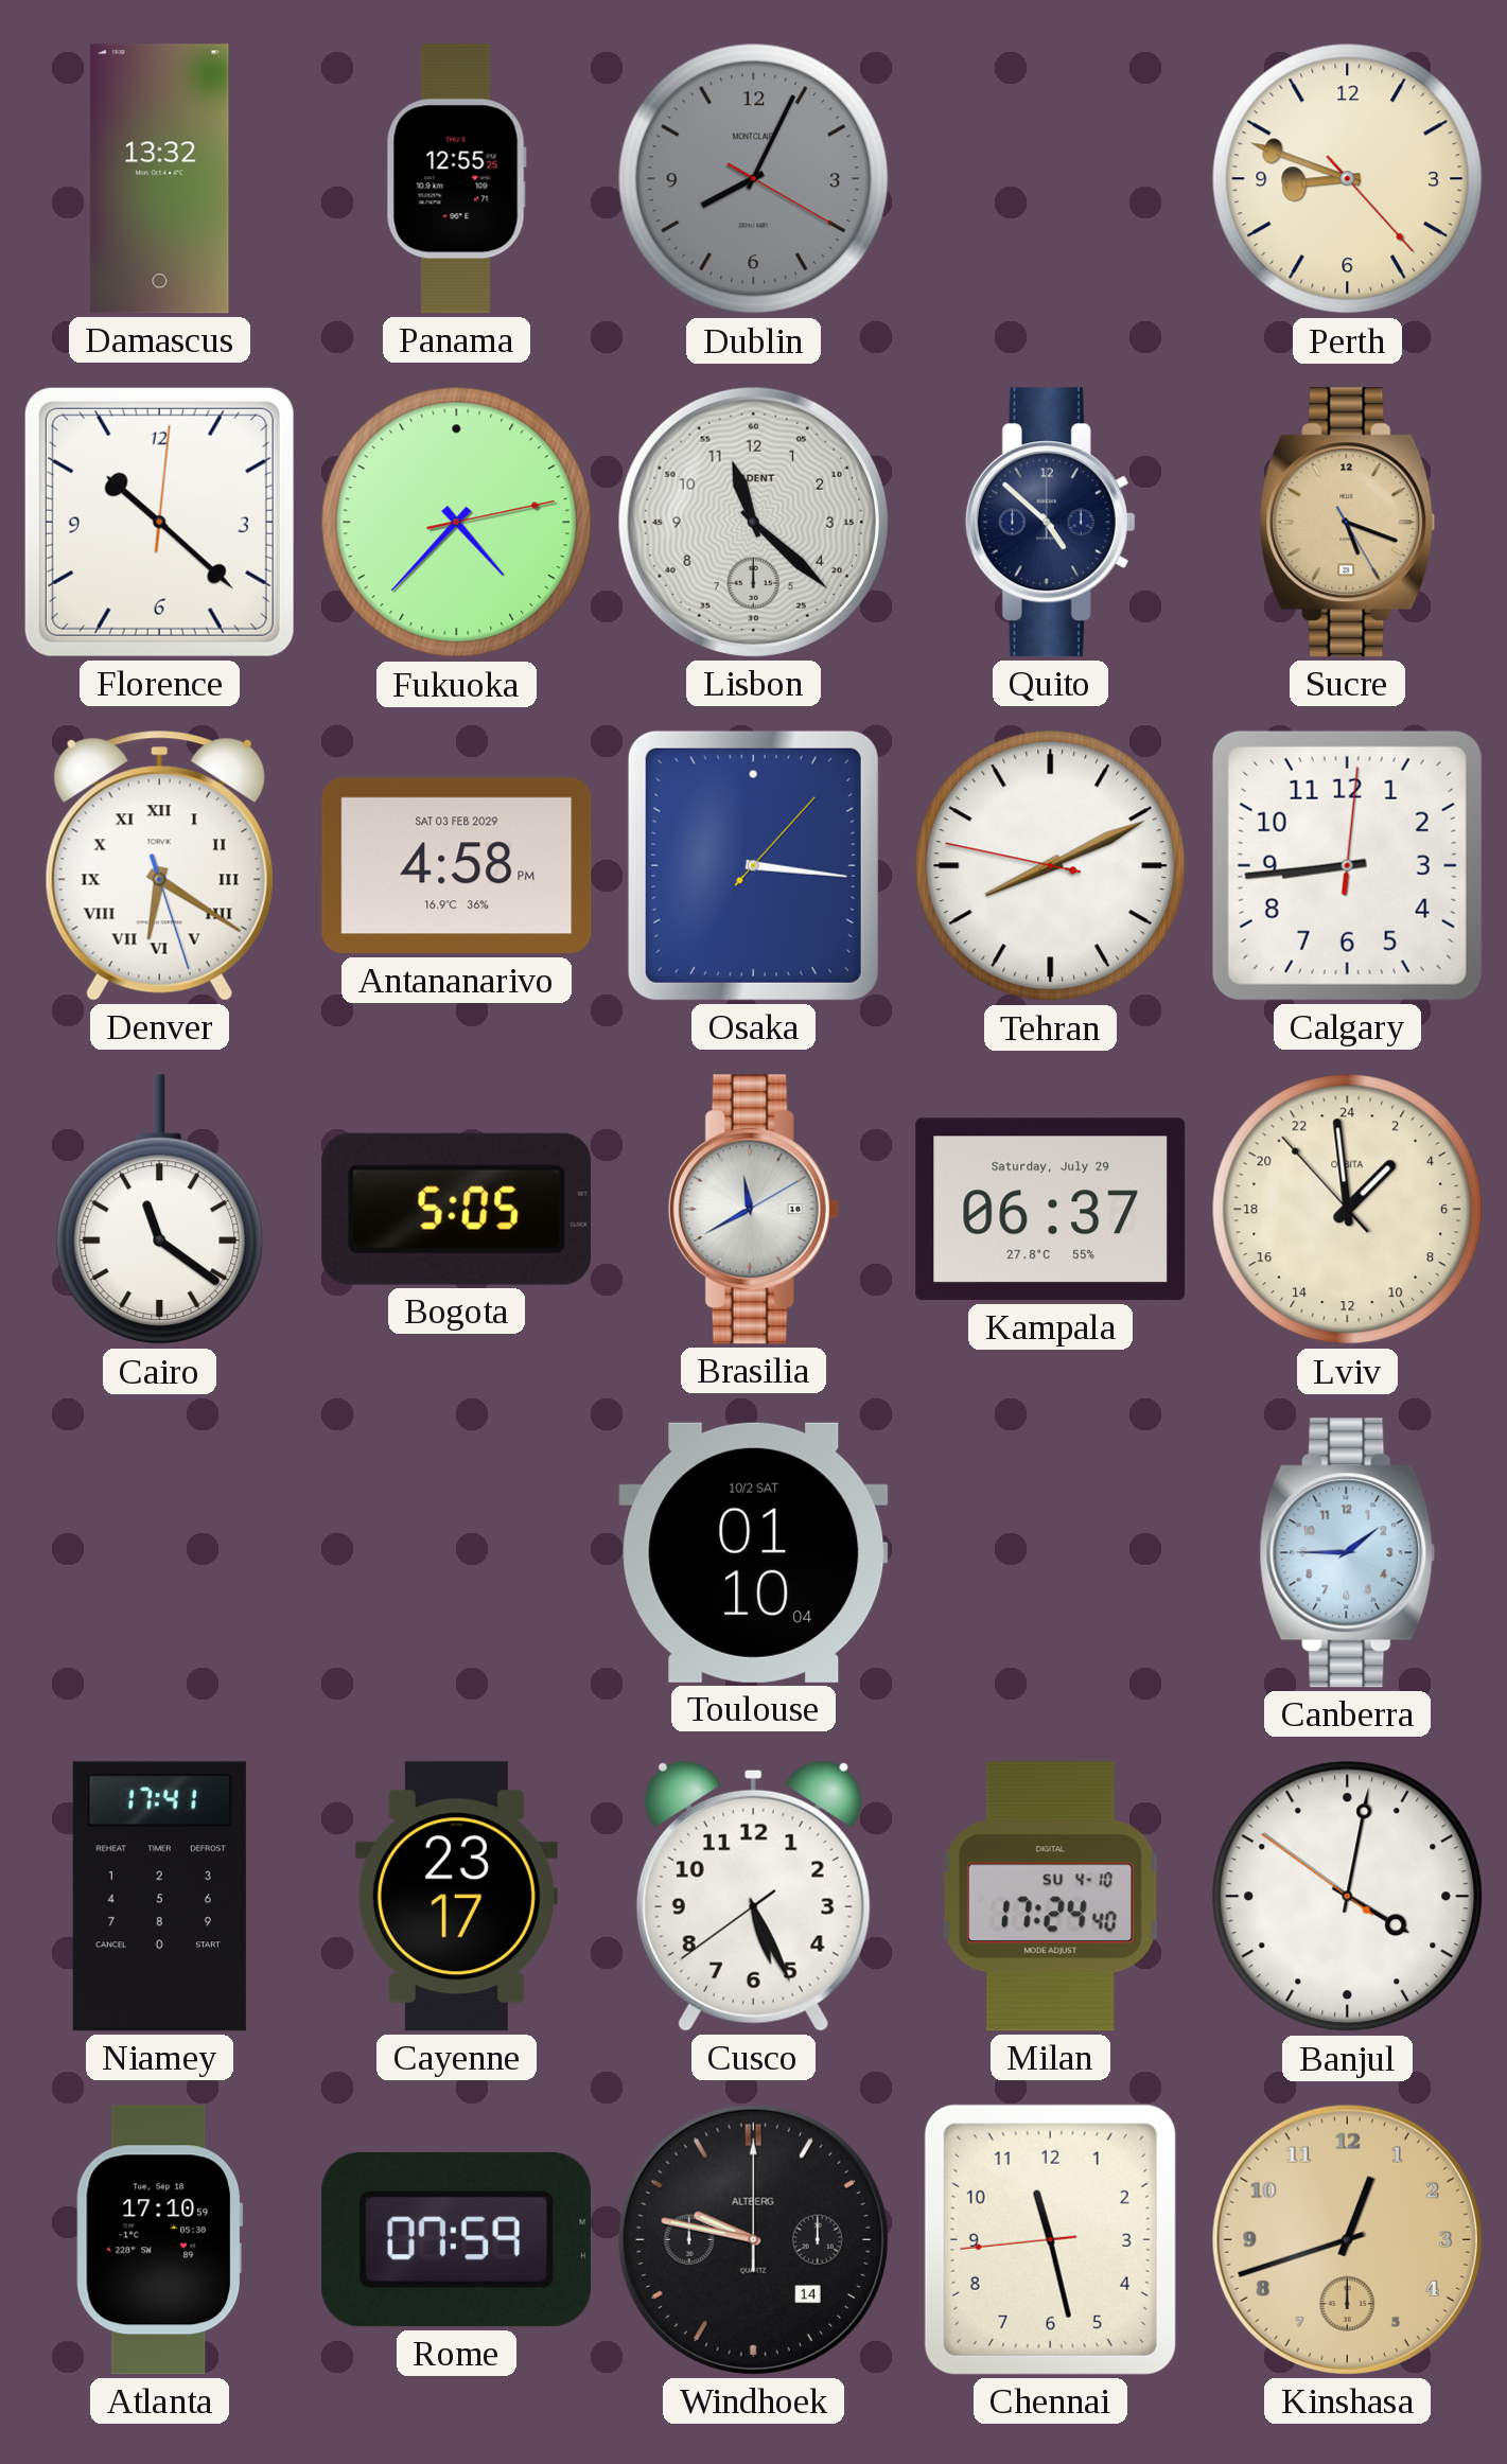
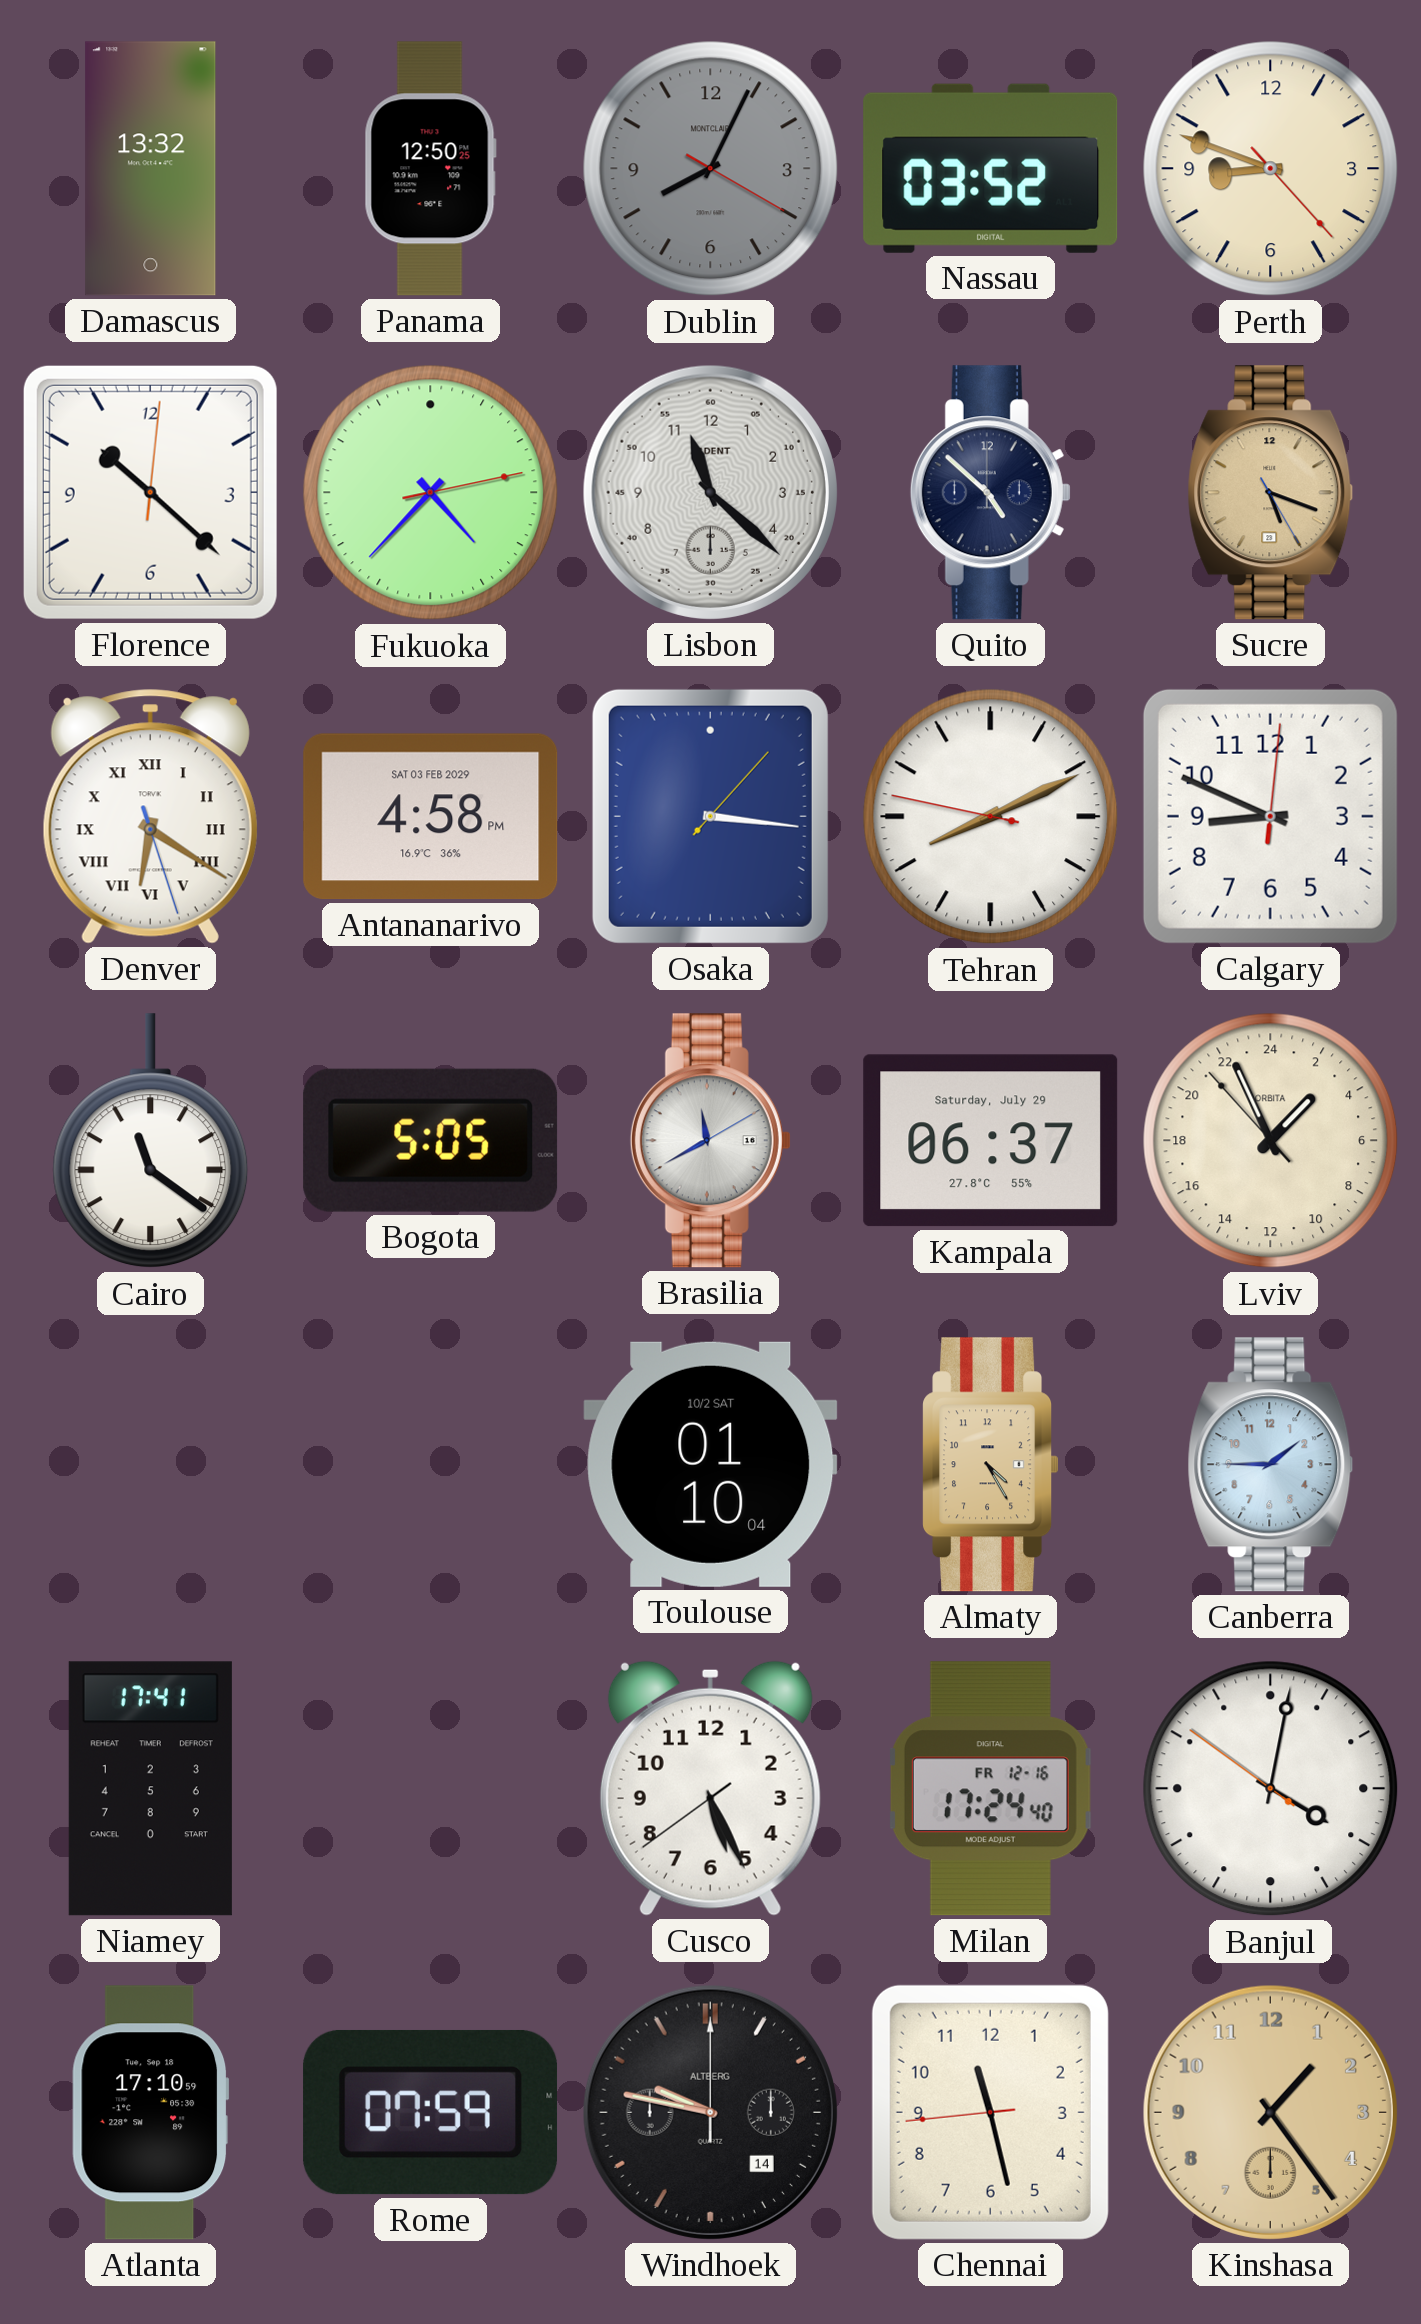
Panama: 12:55 -> 12:50 (430, 169)
Nassau: none -> 03:52 (991, 168)
Calgary: 8:44 -> 8:49 (1270, 816)
Lviv: 2:58 -> 2:55 (1271, 1141)
Almaty: none -> 4:25 (991, 1465)
Cayenne: 23:17 -> none (456, 1897)
Milan date: SU 4-10 -> FR 12-16 (990, 1789)
Kinshasa: 12:42 -> 1:24 (1270, 2112)
